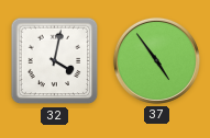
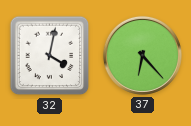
37: 4:54 -> 6:23 (142, 55)
